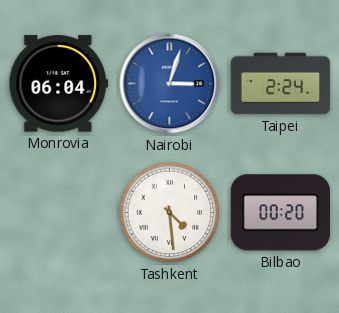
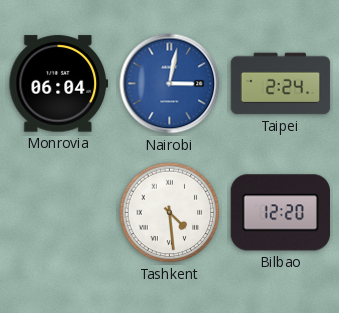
Nairobi: 3:03 -> 3:02 (170, 84)
Bilbao: 00:20 -> 12:20 (280, 213)
